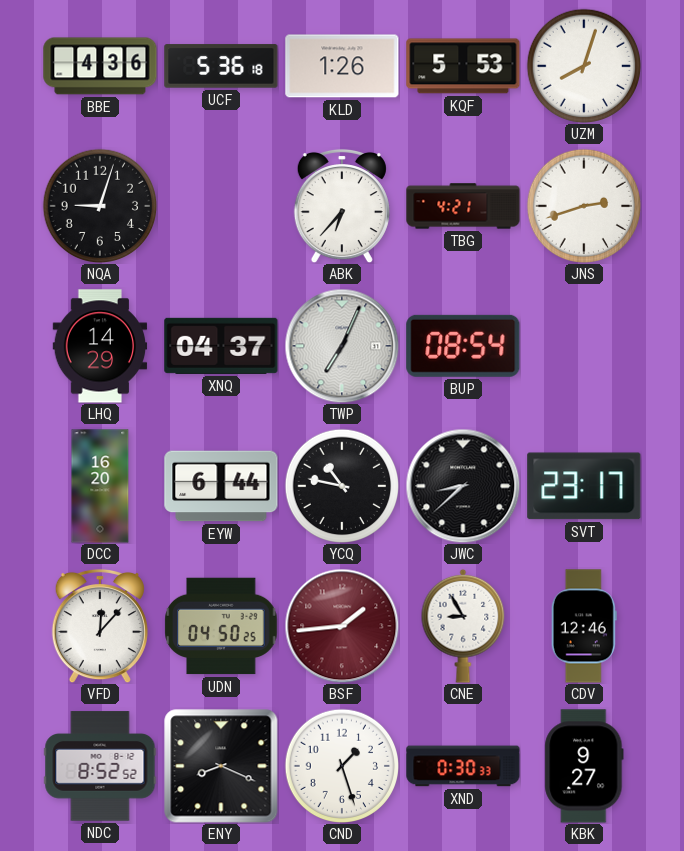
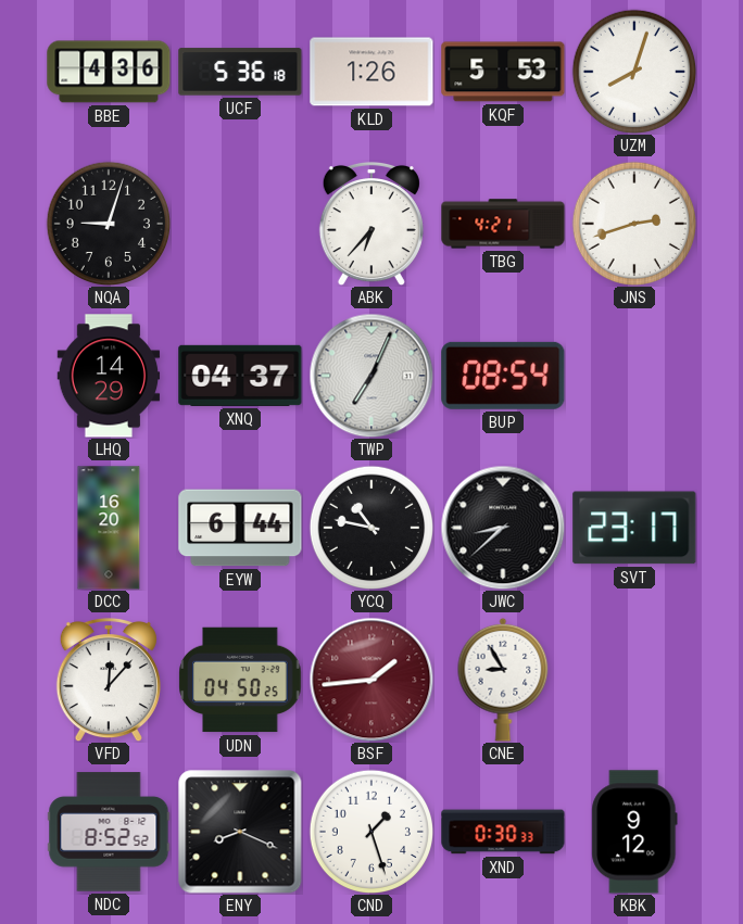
CDV: 12:46 -> none (584, 626)
KBK: 9:27 -> 9:12 (634, 832)
